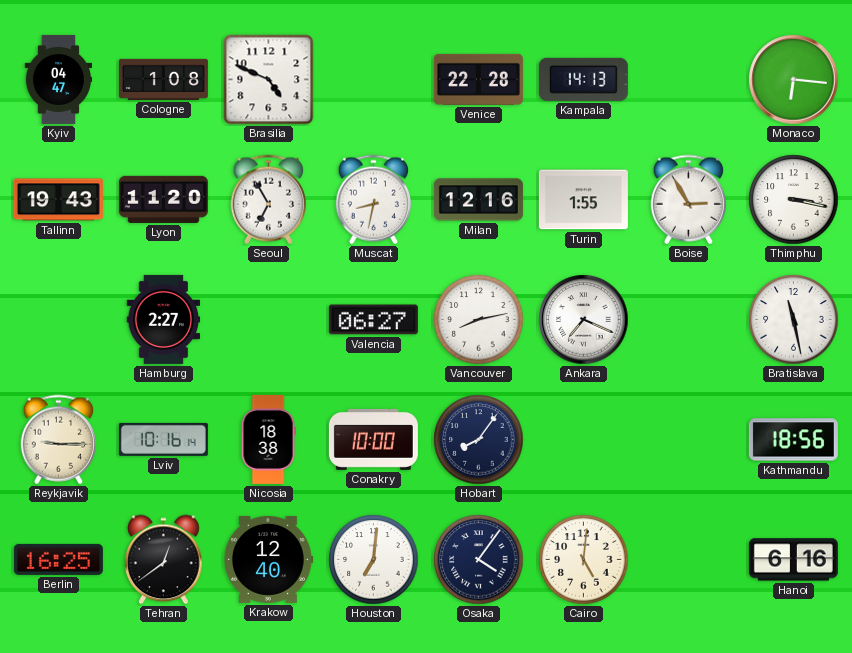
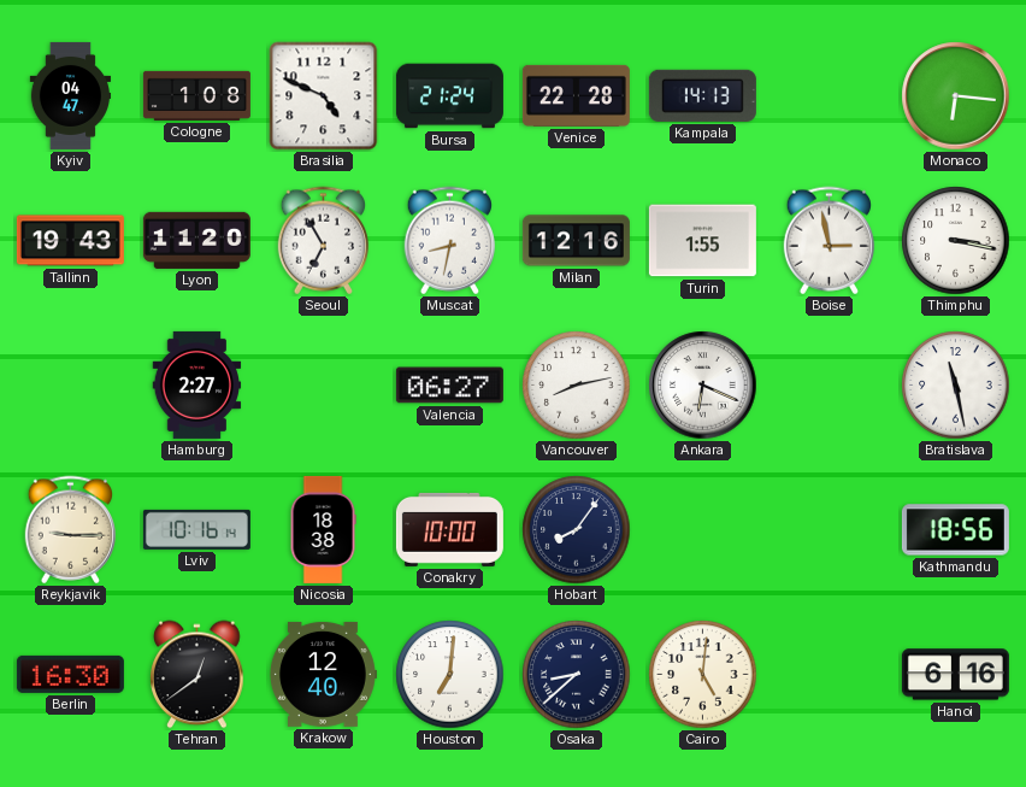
Bursa: none -> 21:24 (449, 96)
Boise: 2:55 -> 2:58 (829, 241)
Ankara: 7:19 -> 6:19 (703, 386)
Berlin: 16:25 -> 16:30 (70, 674)
Osaka: 4:06 -> 8:38 (577, 675)
